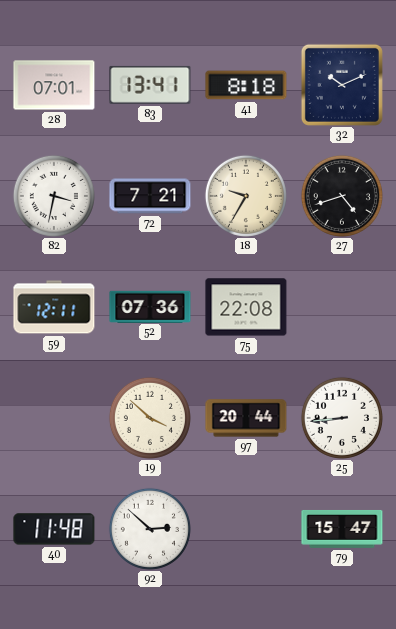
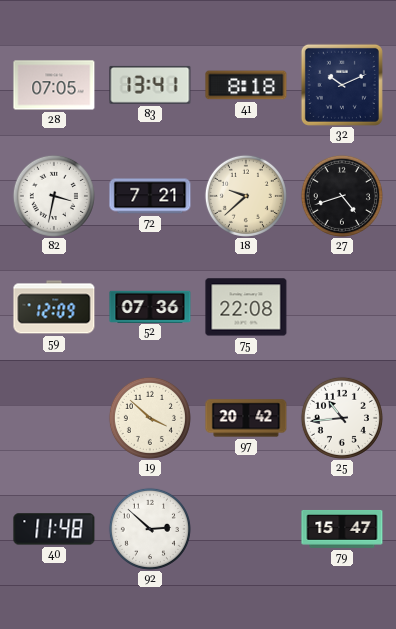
28: 07:01 -> 07:05 (54, 85)
18: 9:35 -> 9:38 (246, 196)
59: 12:11 -> 12:09 (54, 307)
97: 20:44 -> 20:42 (246, 418)
25: 8:44 -> 10:44 (342, 418)
